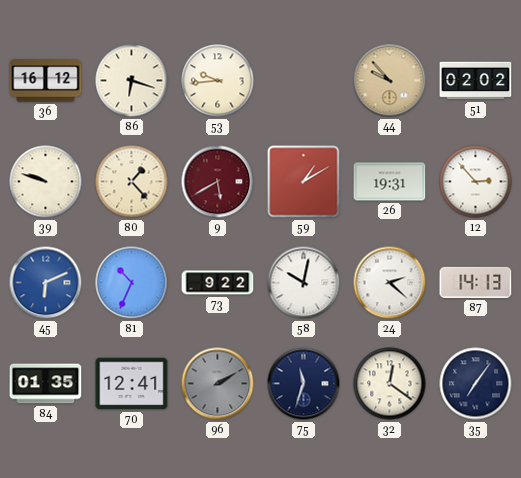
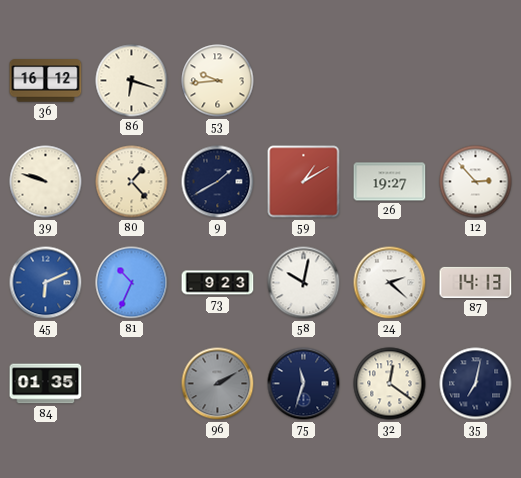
44: 9:53 -> none (390, 81)
51: 02:02 -> none (476, 81)
9: 5:40 -> 1:40 (218, 182)
9 dial: burgundy -> navy (218, 182)
26: 19:31 -> 19:27 (390, 182)
73: 9:22 -> 9:23 (218, 283)
70: 12:41 -> none (132, 384)
35: 7:06 -> 7:02 (476, 384)
